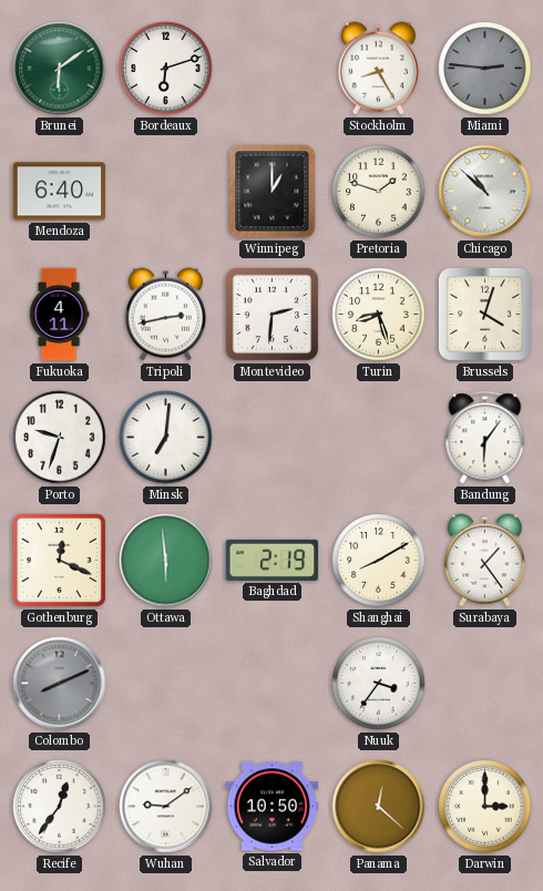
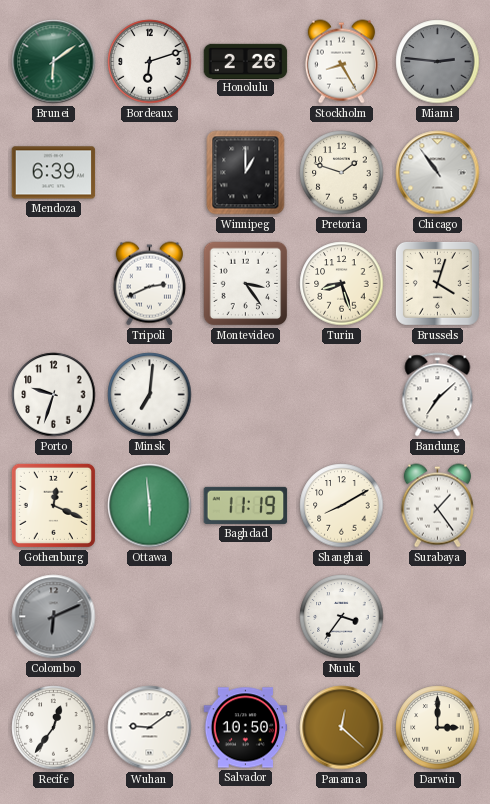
Honolulu: none -> 2:26 (246, 61)
Mendoza: 6:40 -> 6:39 (54, 173)
Chicago: 10:52 -> 10:54 (438, 173)
Fukuoka: 4:11 -> none (59, 315)
Tripoli: 2:43 -> 2:41 (149, 284)
Montevideo: 2:31 -> 3:24 (246, 284)
Bandung: 6:06 -> 7:08 (438, 395)
Baghdad: 2:19 -> 11:19 (246, 505)
Colombo: 8:11 -> 6:11 (54, 617)
